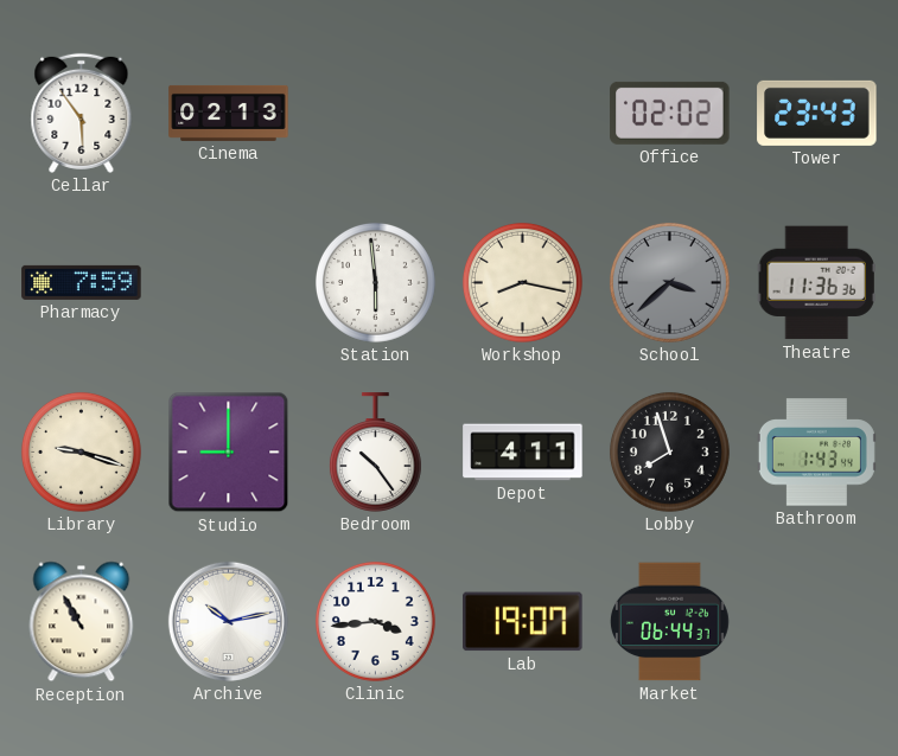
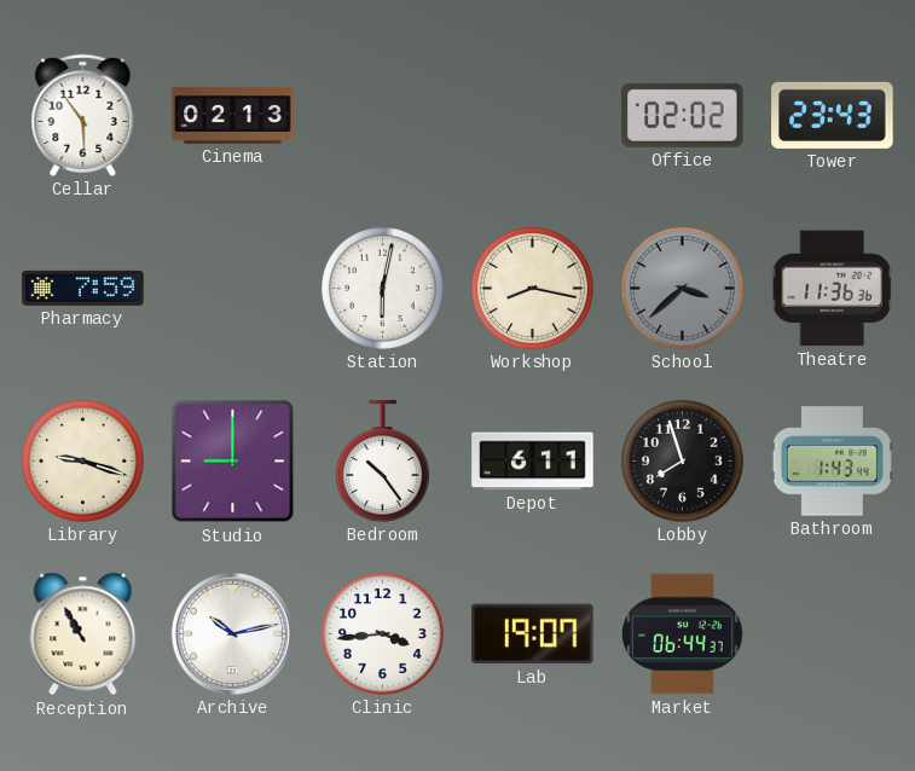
Station: 5:59 -> 6:02 (382, 288)
Depot: 4:11 -> 6:11 (533, 462)
